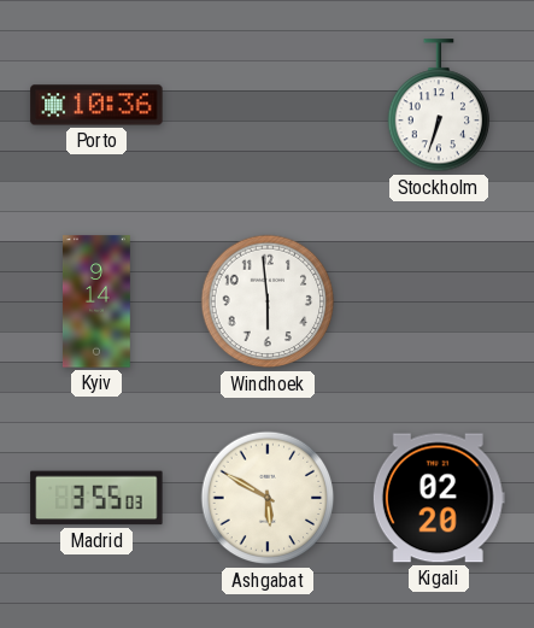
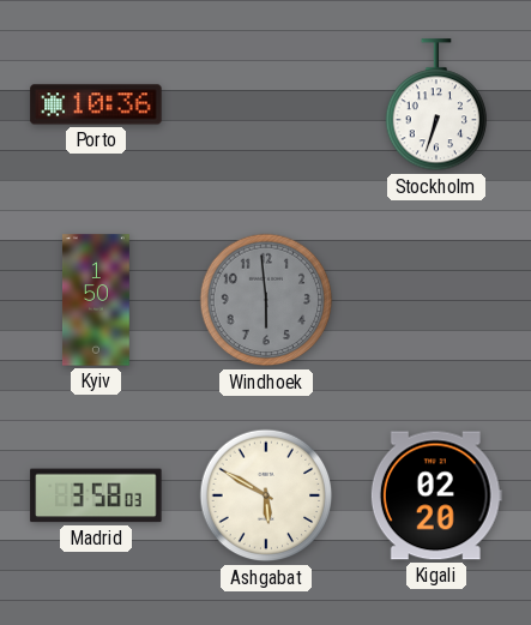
Kyiv: 9:14 -> 1:50 (96, 300)
Windhoek dial: white -> grey (266, 300)
Madrid: 3:55 -> 3:58 (96, 495)
